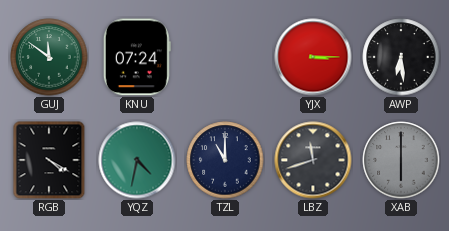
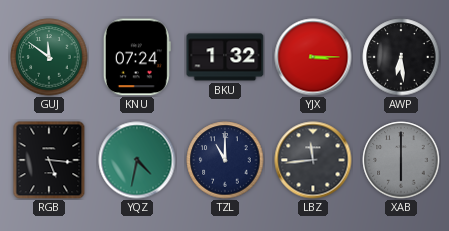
BKU: none -> 1:32 (225, 57)
RGB: 4:20 -> 5:16 (49, 160)
LBZ: 11:42 -> 11:44 (313, 160)
